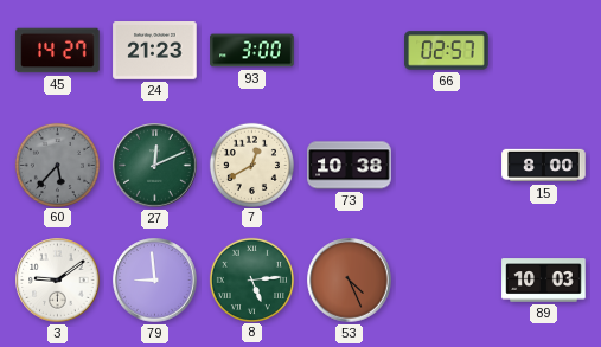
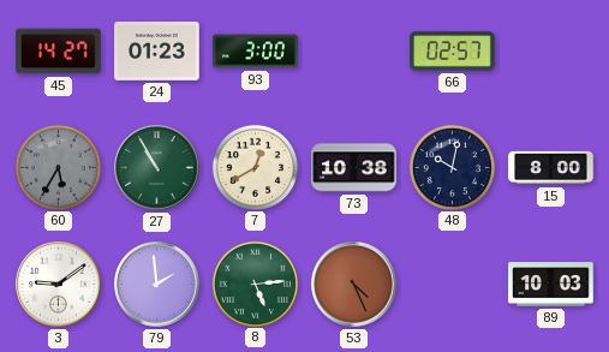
24: 21:23 -> 01:23 (157, 52)
60: 5:37 -> 5:35 (58, 167)
27: 12:11 -> 10:55 (157, 168)
48: none -> 10:02 (452, 167)
79: 8:59 -> 1:59 (157, 285)
